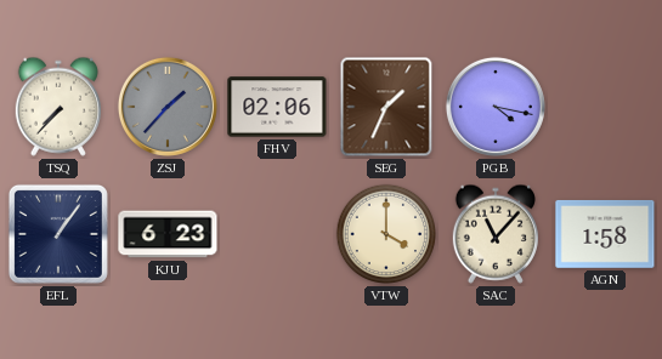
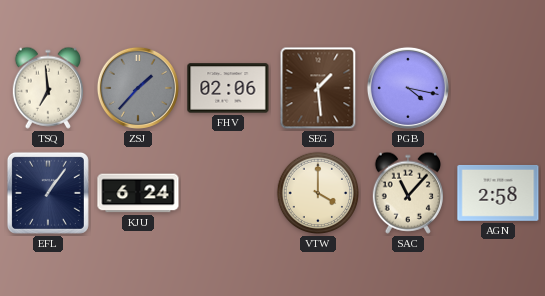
TSQ: 7:37 -> 6:59 (47, 88)
SEG: 1:34 -> 1:29 (318, 88)
KJU: 6:23 -> 6:24 (138, 193)
AGN: 1:58 -> 2:58 (498, 193)
